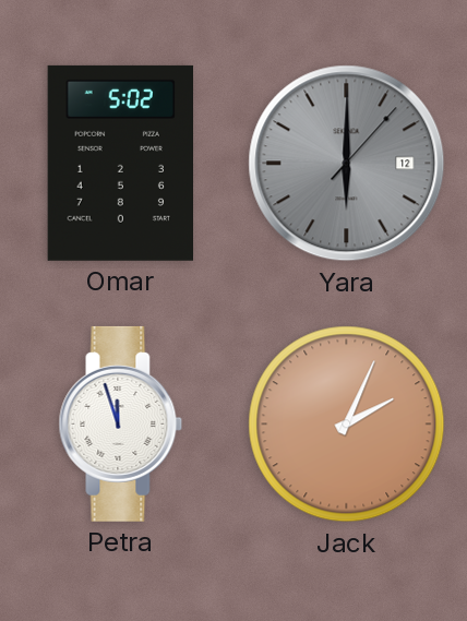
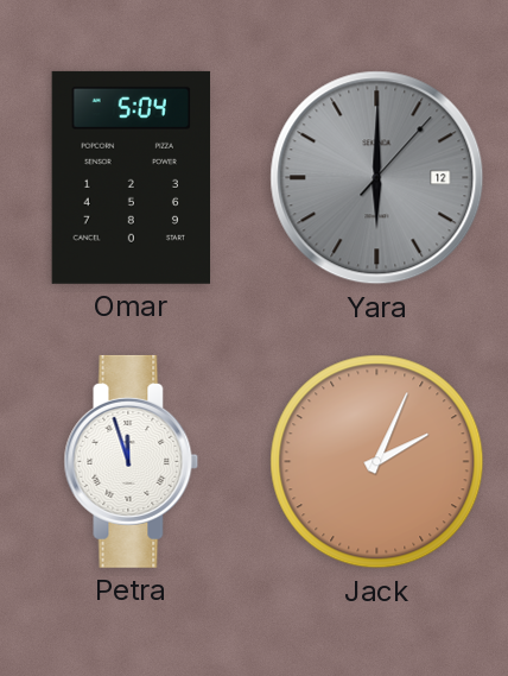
Omar: 5:02 -> 5:04 (131, 177)
